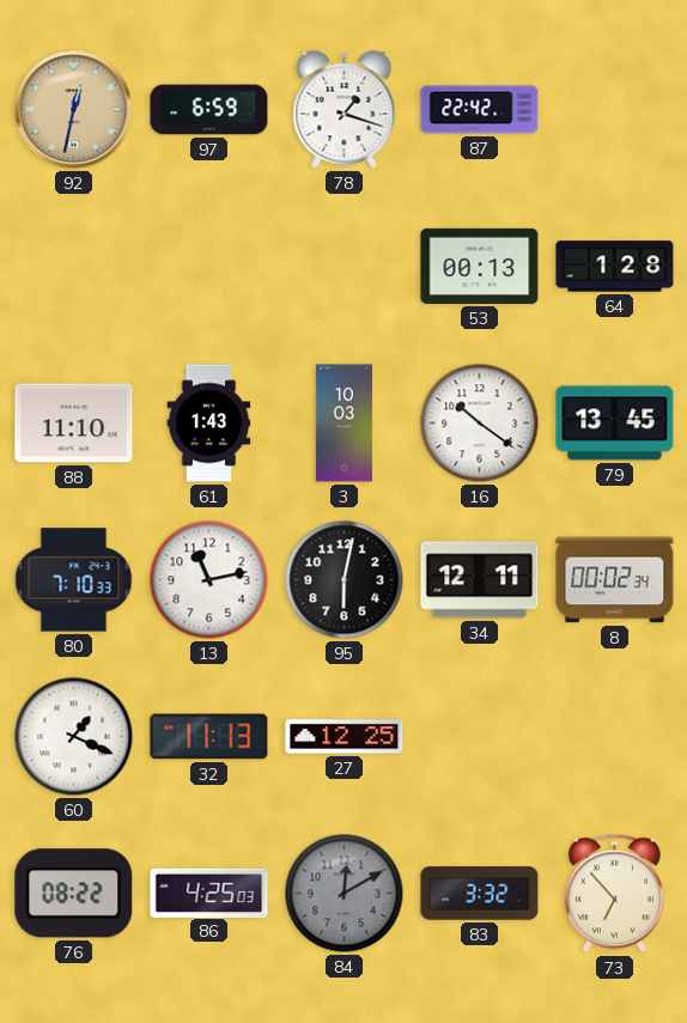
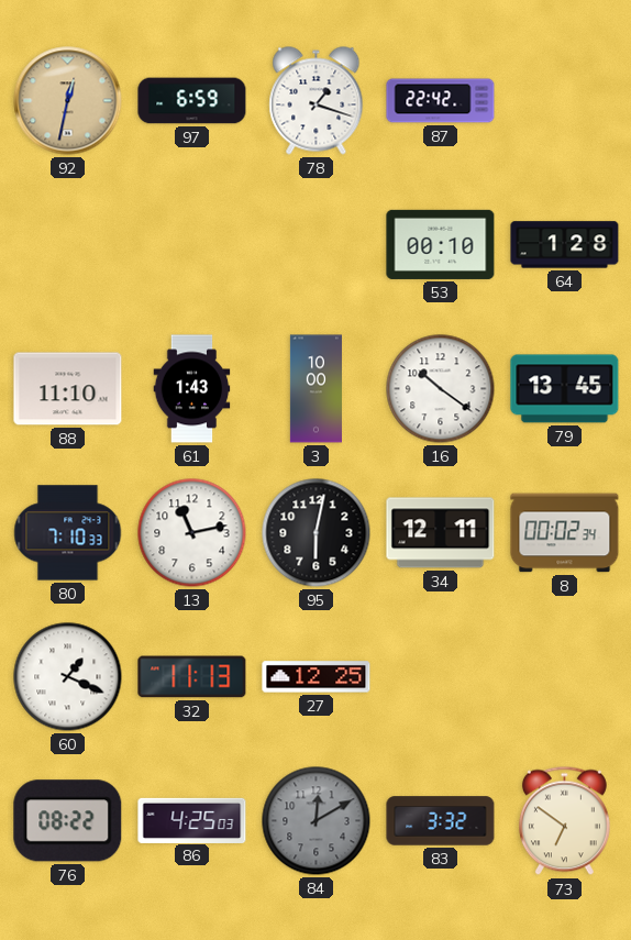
53: 00:13 -> 00:10 (441, 244)
3: 10:03 -> 10:00 (315, 389)
73: 6:53 -> 6:51 (564, 821)
